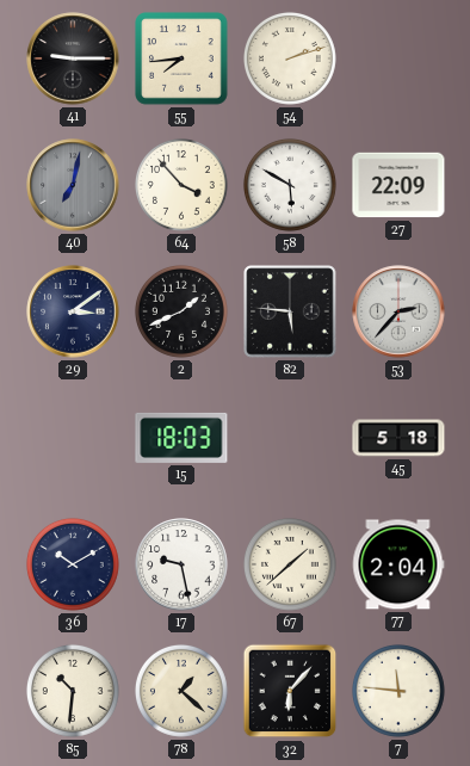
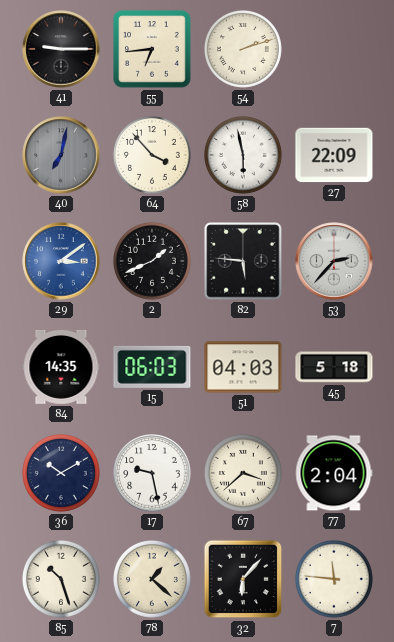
55: 7:44 -> 6:44 (153, 50)
58: 5:50 -> 5:58 (243, 155)
29 dial: navy -> blue (61, 261)
84: none -> 14:35 (61, 367)
15: 18:03 -> 06:03 (152, 367)
51: none -> 04:03 (243, 367)
67: 1:38 -> 3:38 (243, 473)
85: 10:31 -> 10:27 (61, 579)
